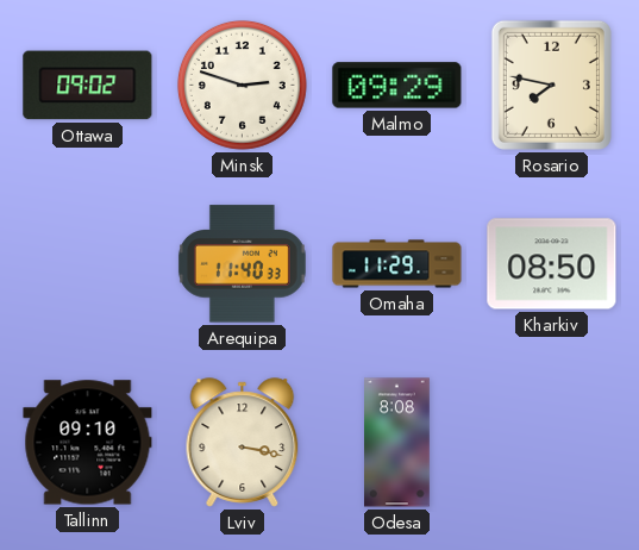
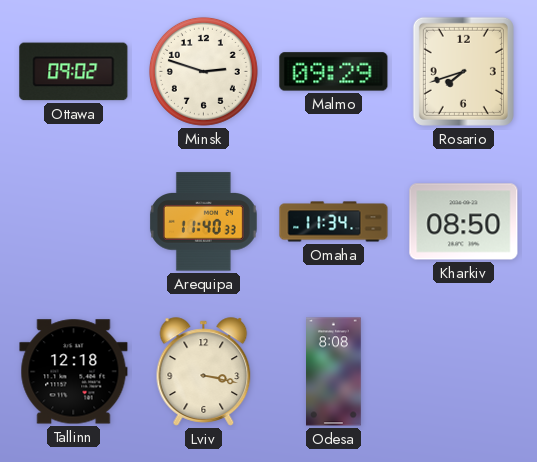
Rosario: 7:47 -> 7:42 (463, 71)
Omaha: 11:29 -> 11:34 (334, 222)
Tallinn: 09:10 -> 12:18 (74, 372)
